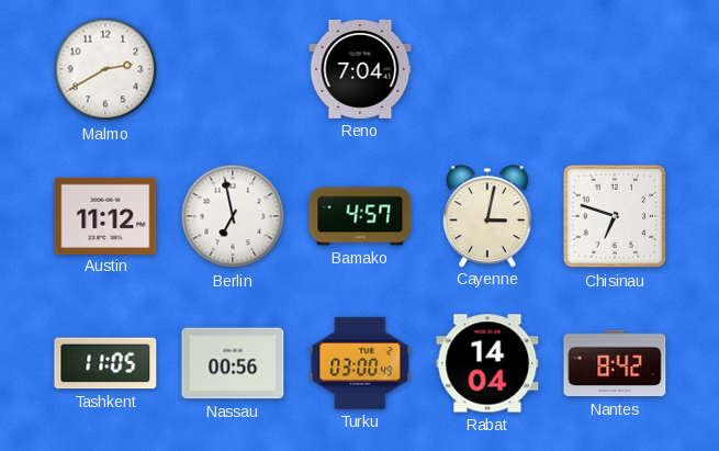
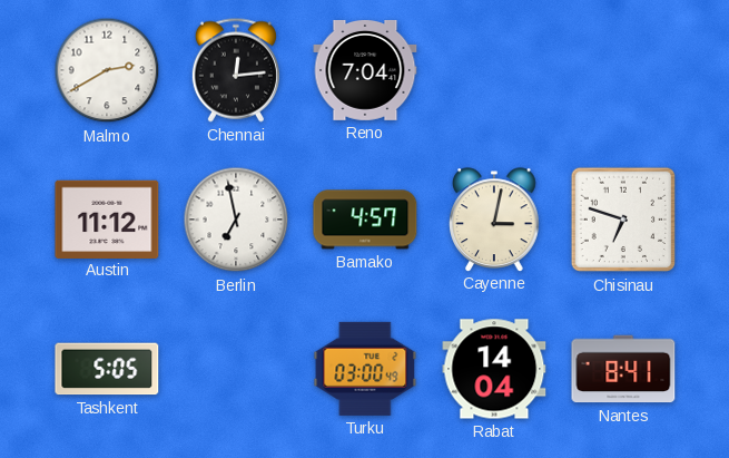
Chennai: none -> 12:14 (236, 70)
Tashkent: 11:05 -> 5:05 (107, 369)
Nassau: 00:56 -> none (233, 363)
Nantes: 8:42 -> 8:41 (623, 369)
